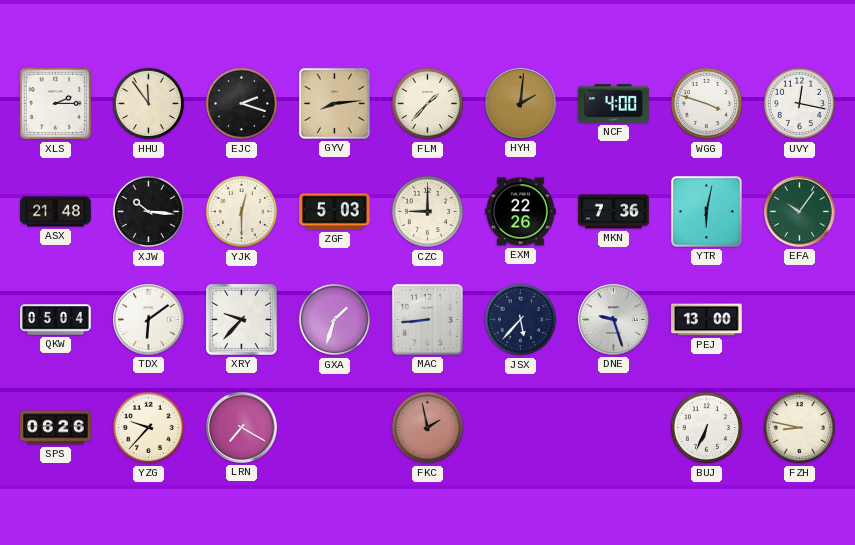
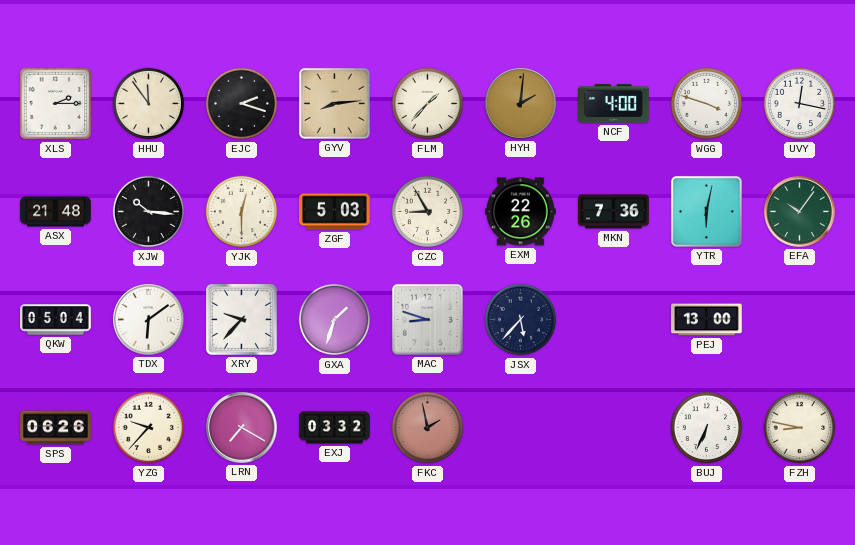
CZC: 9:00 -> 8:55 (428, 212)
MAC: 8:44 -> 8:48 (427, 319)
DNE: 9:27 -> none (614, 320)
EXJ: none -> 03:32 (335, 428)
